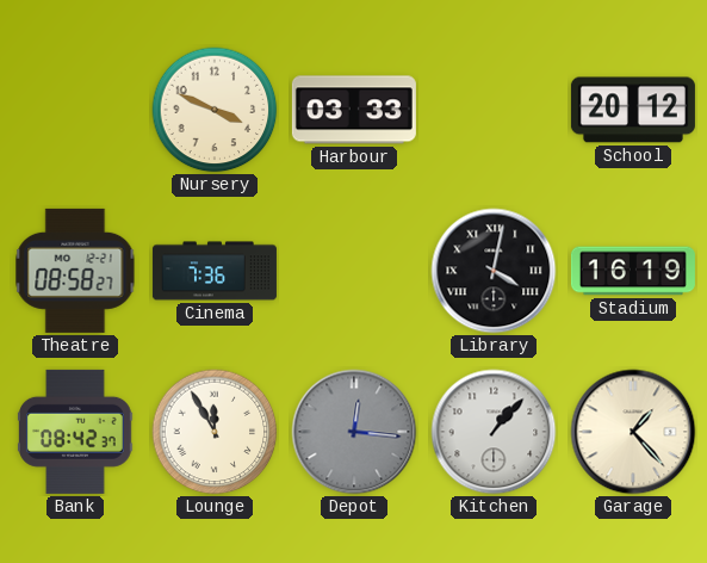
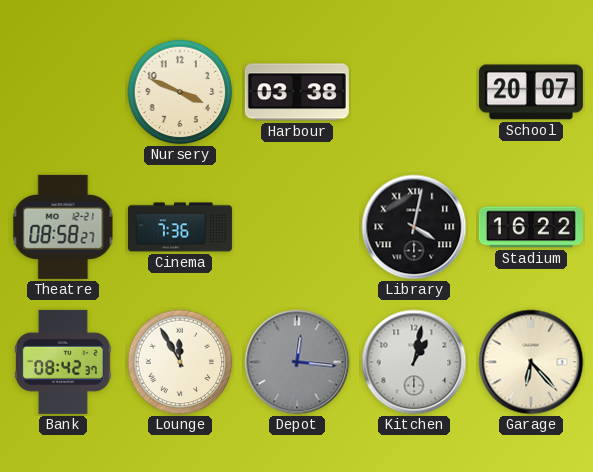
Harbour: 03:33 -> 03:38 (297, 92)
School: 20:12 -> 20:07 (531, 92)
Stadium: 16:19 -> 16:22 (531, 227)
Kitchen: 1:07 -> 1:02 (414, 362)
Garage: 1:23 -> 6:23 (531, 362)
